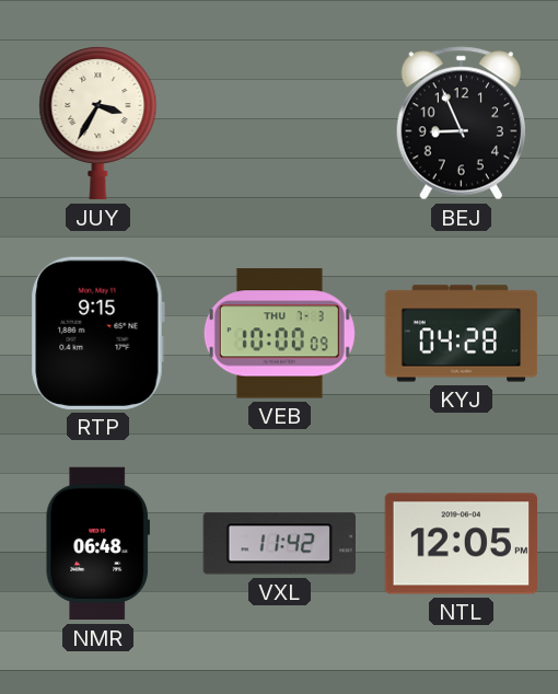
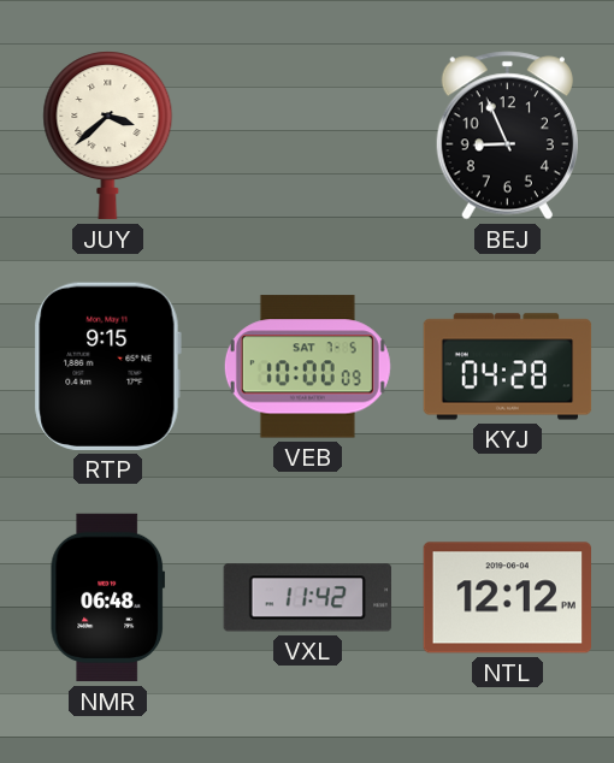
JUY: 3:35 -> 3:38 (108, 136)
VEB date: THU 7-3 -> SAT 7-5 (307, 367)
NTL: 12:05 -> 12:12 (507, 598)
